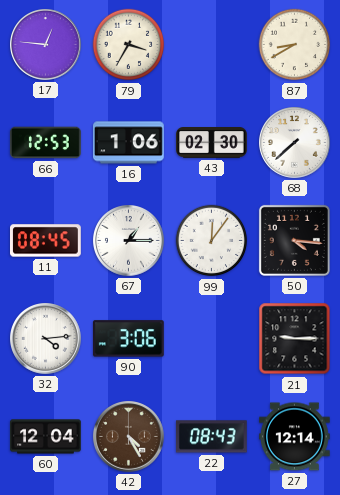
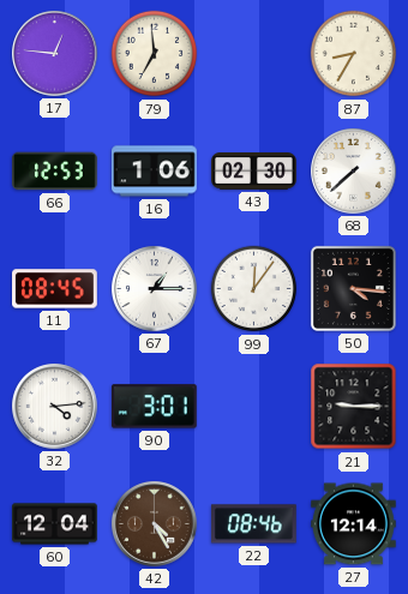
79: 3:35 -> 6:59 (155, 54)
87: 8:40 -> 8:35 (354, 54)
90: 3:06 -> 3:01 (154, 407)
22: 08:43 -> 08:46 (253, 524)
